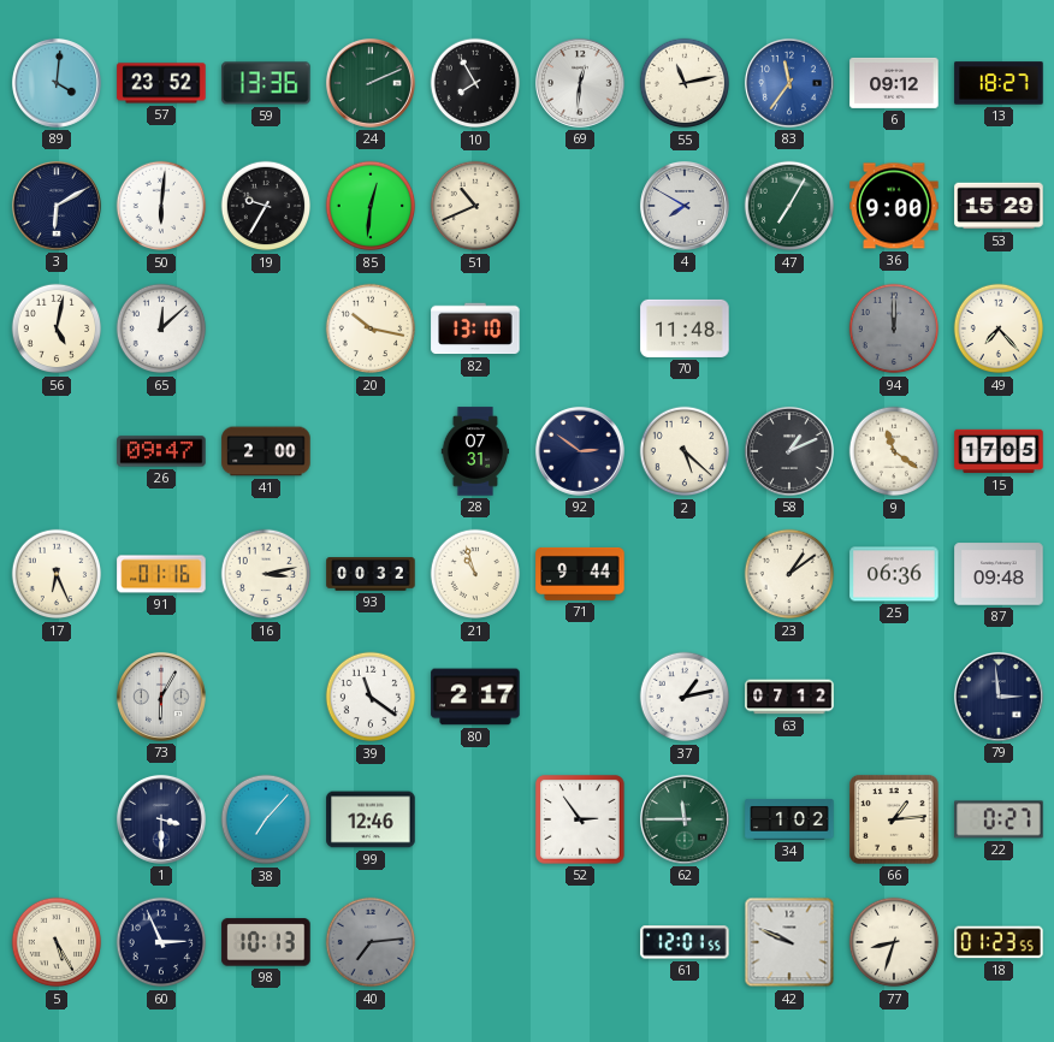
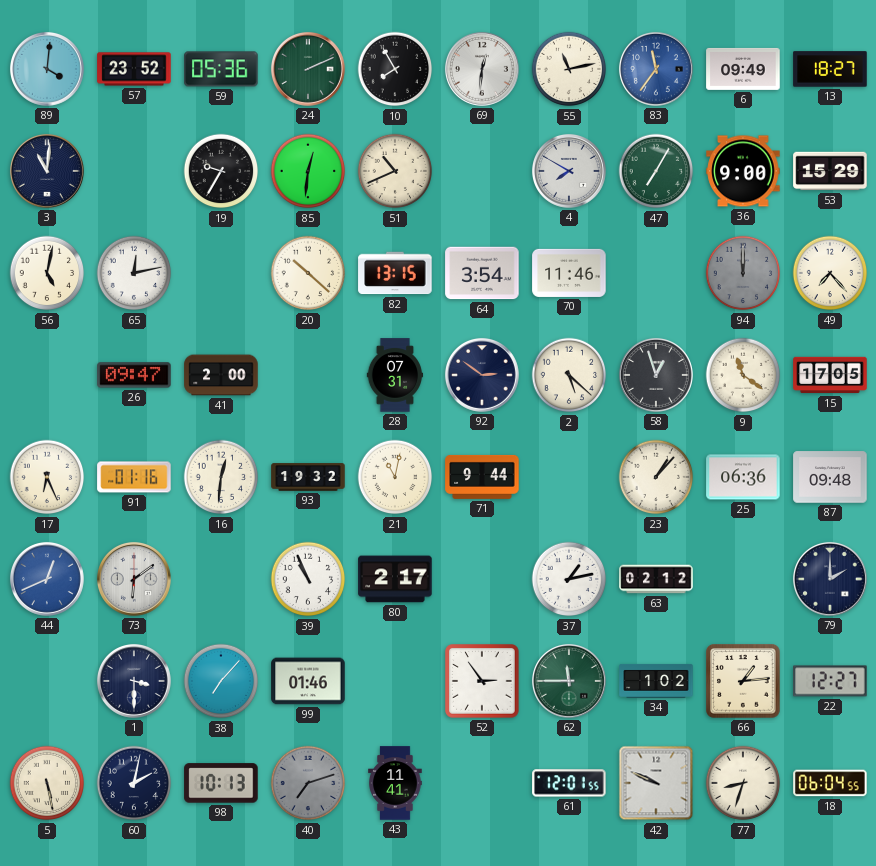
59: 13:36 -> 05:36 (221, 69)
6: 09:12 -> 09:49 (743, 69)
3: 6:10 -> 11:01 (47, 171)
50: 6:01 -> none (161, 206)
65: 12:08 -> 12:13 (134, 273)
20: 10:17 -> 10:22 (308, 273)
82: 13:10 -> 13:15 (395, 273)
64: none -> 3:54 (482, 273)
70: 11:48 -> 11:46 (569, 273)
58: 1:11 -> 12:57 (656, 375)
16: 3:13 -> 12:31 (221, 477)
93: 00:32 -> 19:32 (308, 477)
21: 10:57 -> 11:02 (395, 477)
23: 1:09 -> 1:07 (656, 477)
44: none -> 12:41 (47, 579)
73: 6:05 -> 6:09 (134, 579)
39: 11:21 -> 10:56 (308, 579)
63: 07:12 -> 02:12 (656, 579)
79: 2:59 -> 2:00 (830, 579)
99: 12:46 -> 01:46 (308, 681)
22: 0:27 -> 12:27 (830, 681)
5: 5:25 -> 5:28 (47, 783)
60: 2:56 -> 2:02 (134, 783)
40: 7:14 -> 7:12 (308, 783)
43: none -> 11:41 (395, 783)
18: 01:23 -> 06:04 (830, 783)
